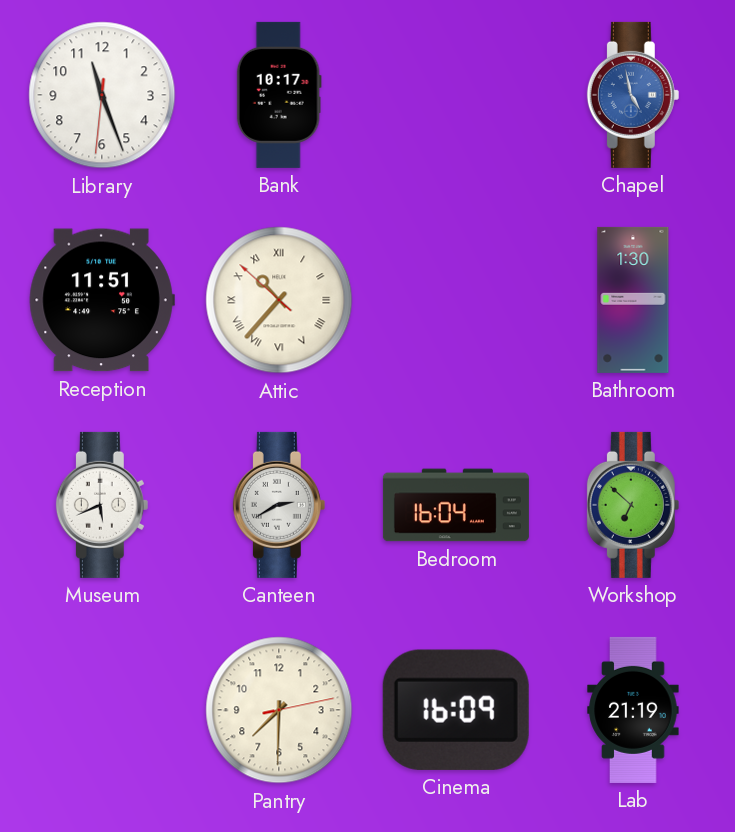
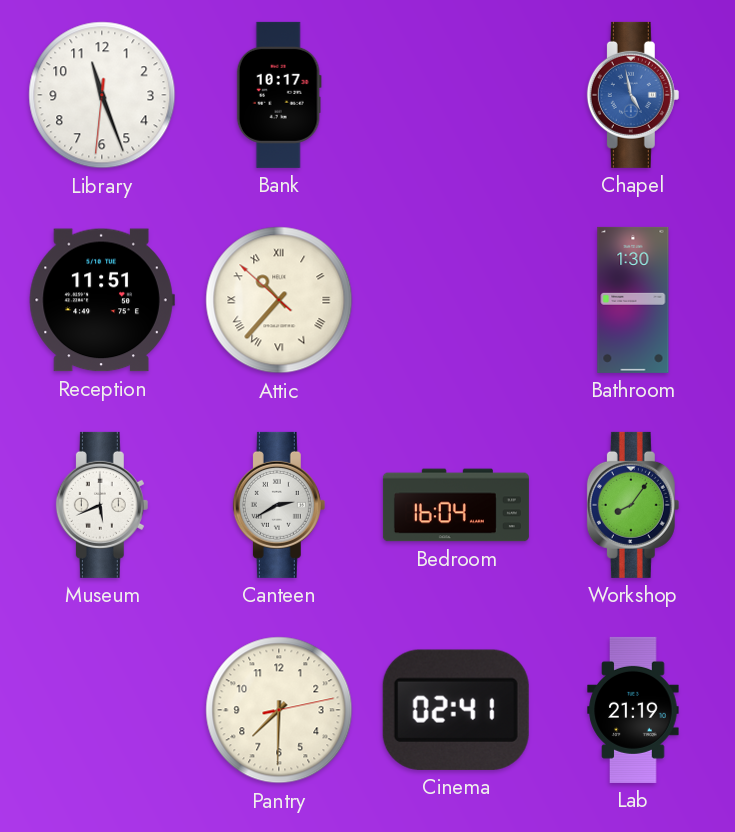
Workshop: 6:52 -> 8:06 (633, 505)
Cinema: 16:09 -> 02:41 (456, 710)
